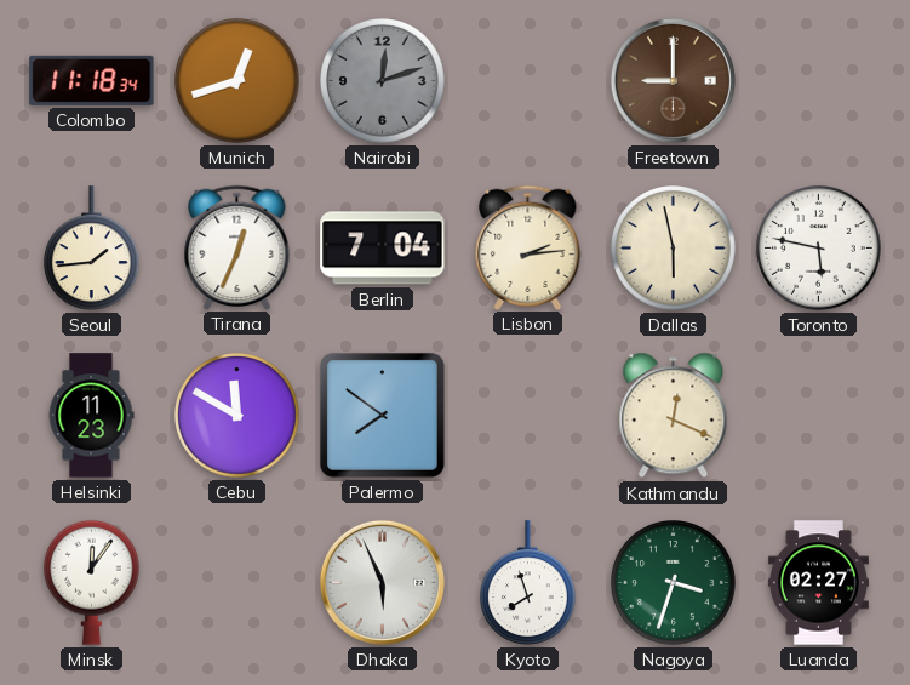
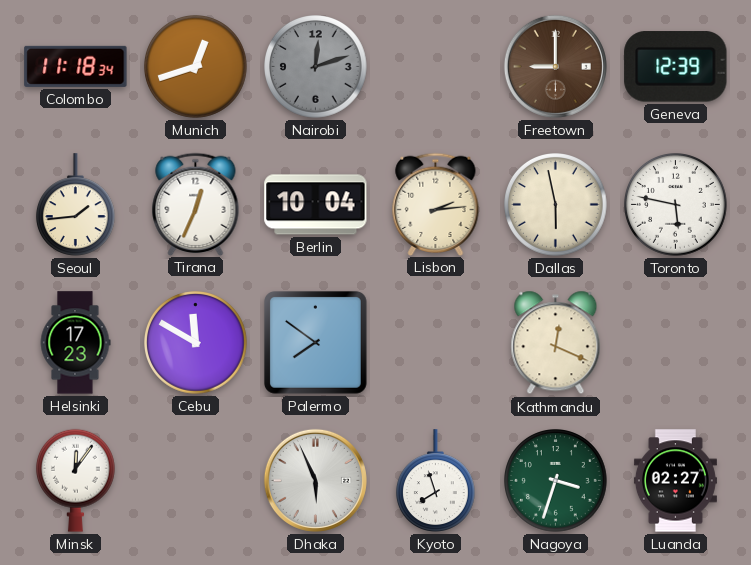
Geneva: none -> 12:39 (676, 67)
Berlin: 7:04 -> 10:04 (316, 205)
Helsinki: 11:23 -> 17:23 (75, 343)
